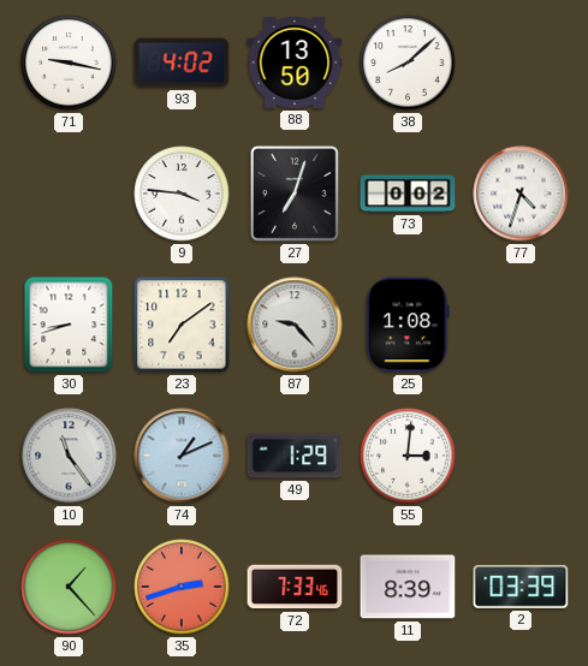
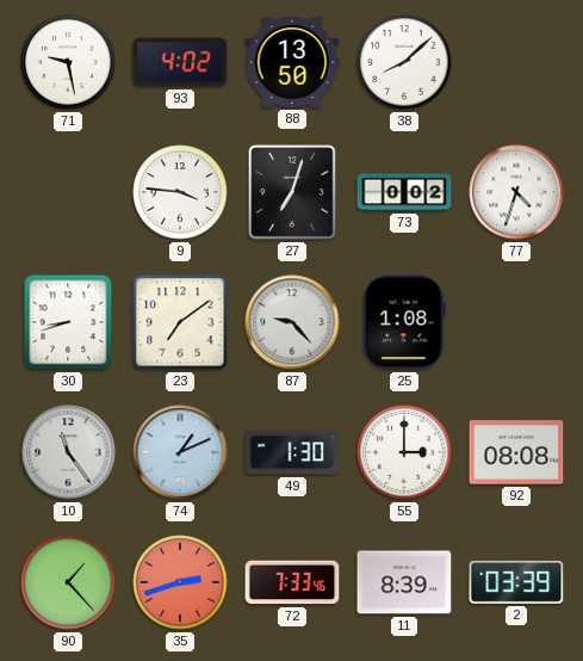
71: 9:17 -> 9:28 (68, 62)
49: 1:29 -> 1:30 (292, 452)
55: 3:01 -> 3:00 (404, 452)
92: none -> 08:08 (516, 452)
